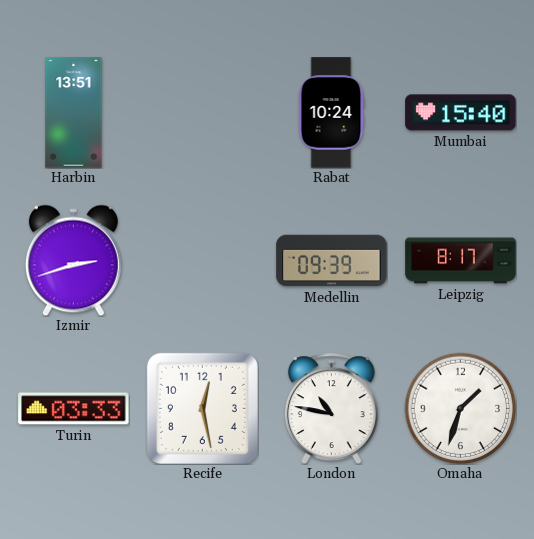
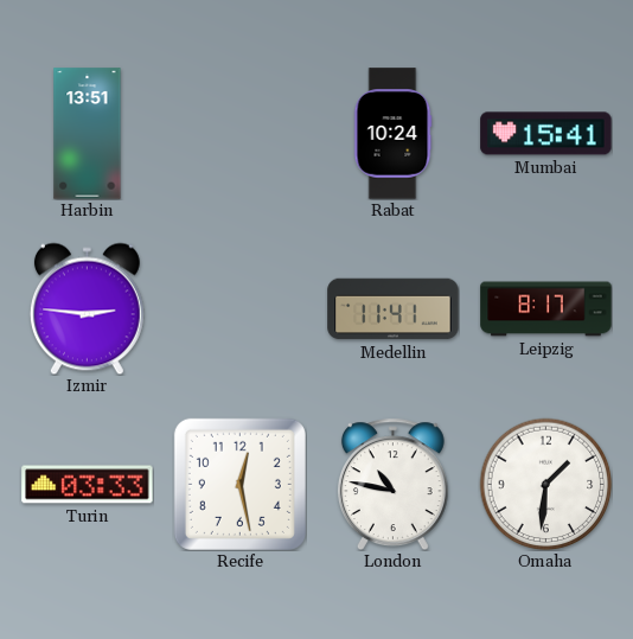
Mumbai: 15:40 -> 15:41 (546, 134)
Izmir: 2:42 -> 2:46 (87, 308)
Medellin: 09:39 -> 11:41 (394, 309)
Omaha: 1:33 -> 1:31 (545, 484)
